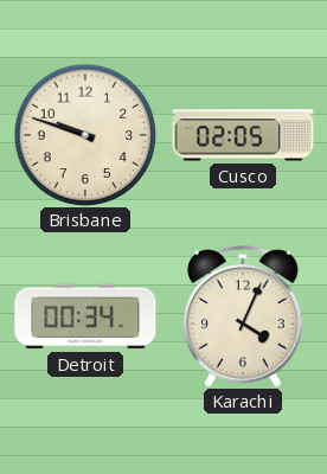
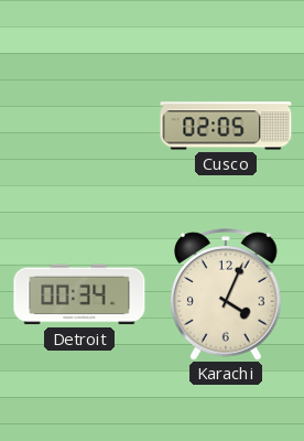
Brisbane: 9:48 -> none (85, 135)
